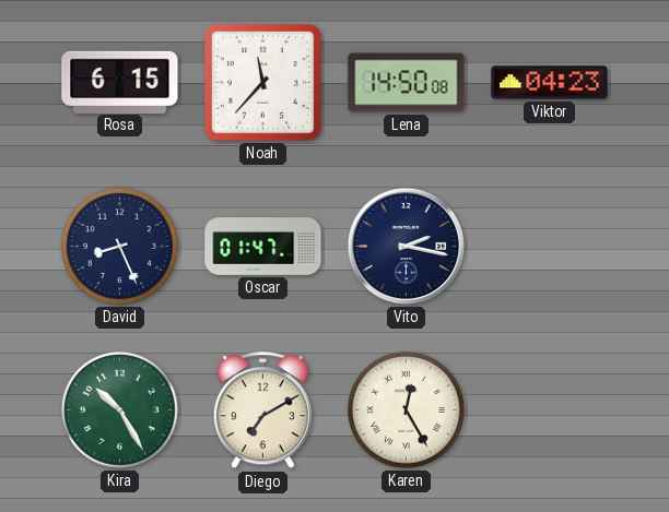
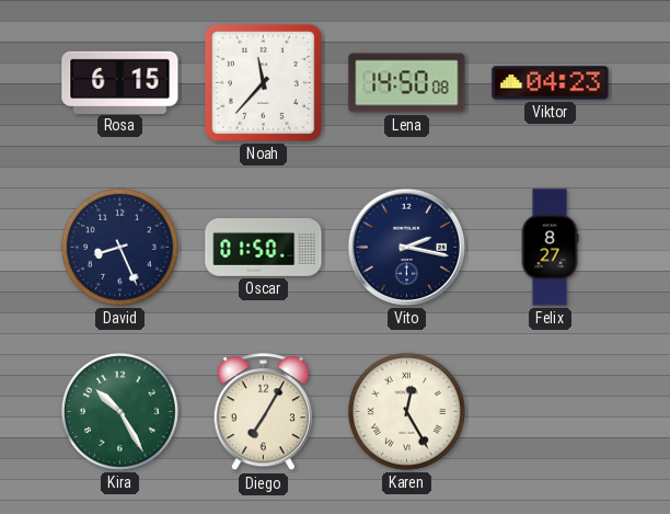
Oscar: 01:47 -> 01:50 (264, 248)
Felix: none -> 8:27 (550, 248)
Diego: 7:10 -> 7:05 (263, 412)
